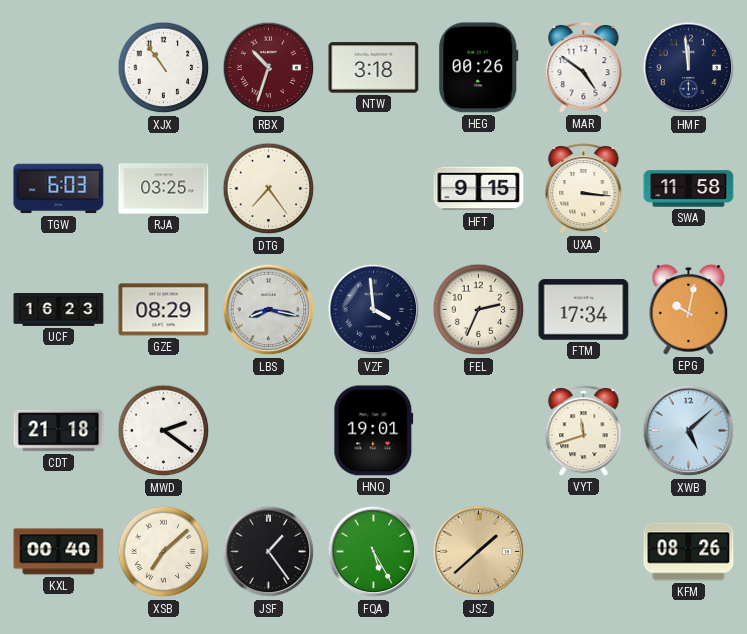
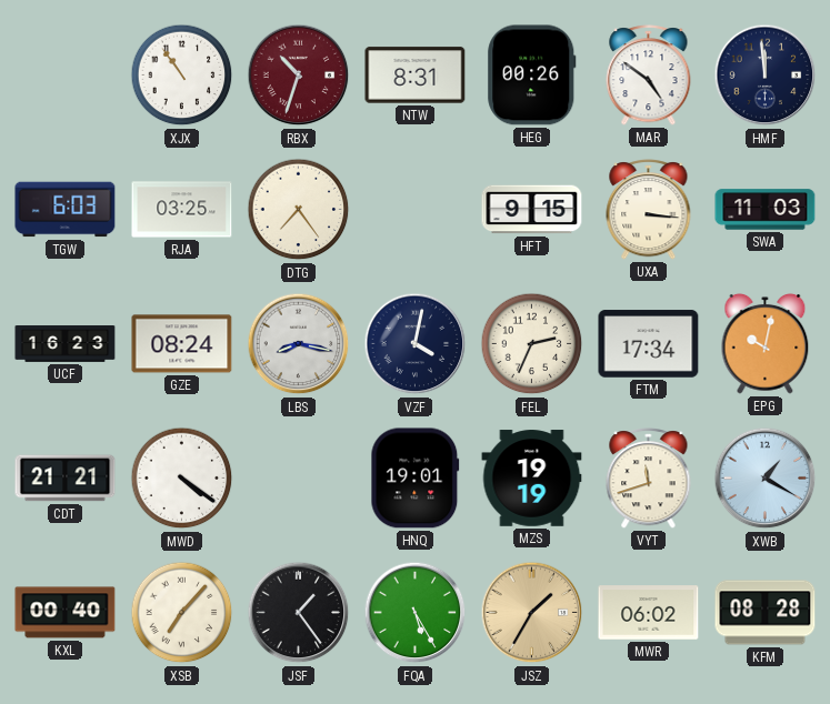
NTW: 3:18 -> 8:31 (416, 76)
SWA: 11:58 -> 11:03 (766, 210)
GZE: 08:29 -> 08:24 (182, 344)
VZF: 3:59 -> 4:02 (416, 344)
CDT: 21:18 -> 21:21 (66, 479)
MWD: 2:21 -> 4:21 (182, 479)
MZS: none -> 19:19 (532, 479)
XWB: 5:08 -> 1:20 (766, 479)
XSB: 7:08 -> 7:07 (182, 613)
JSZ: 1:38 -> 1:35 (532, 613)
MWR: none -> 06:02 (649, 613)
KFM: 08:26 -> 08:28 (766, 613)
